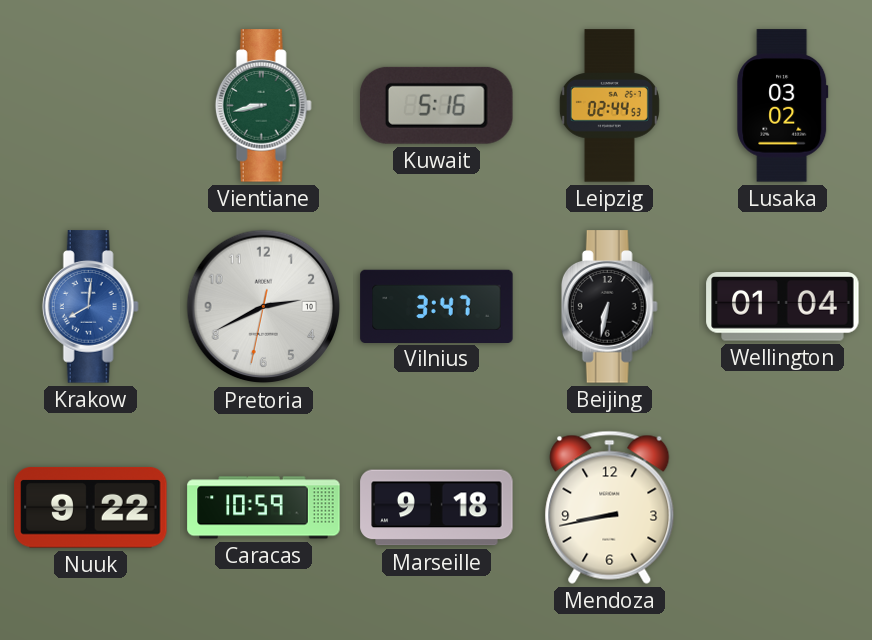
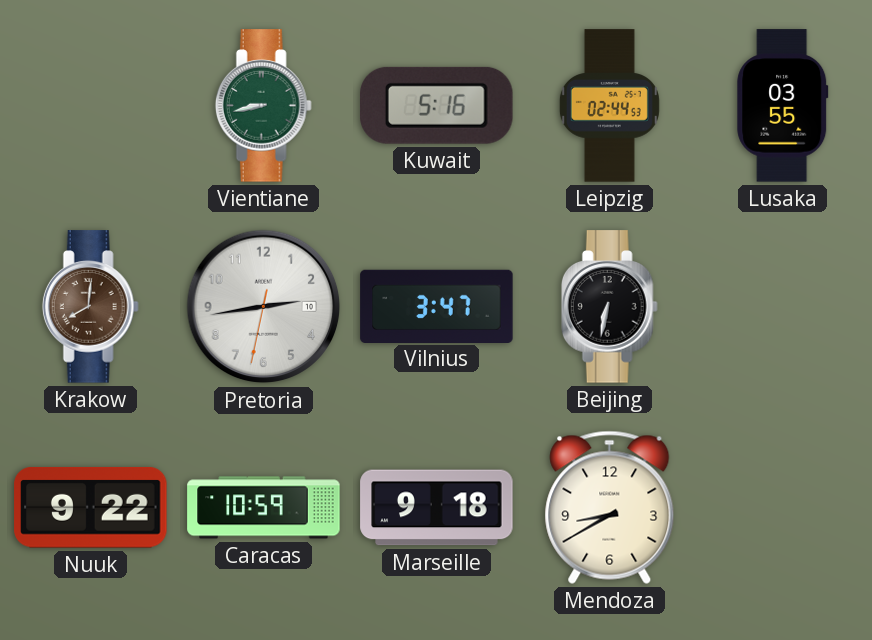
Lusaka: 03:02 -> 03:55 (783, 106)
Krakow dial: blue -> brown (90, 307)
Pretoria: 2:40 -> 2:43 (264, 307)
Wellington: 01:04 -> none (783, 307)
Mendoza: 8:43 -> 8:40 (610, 507)
